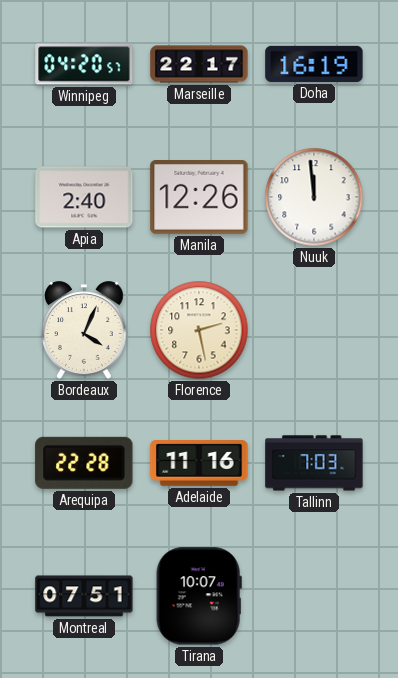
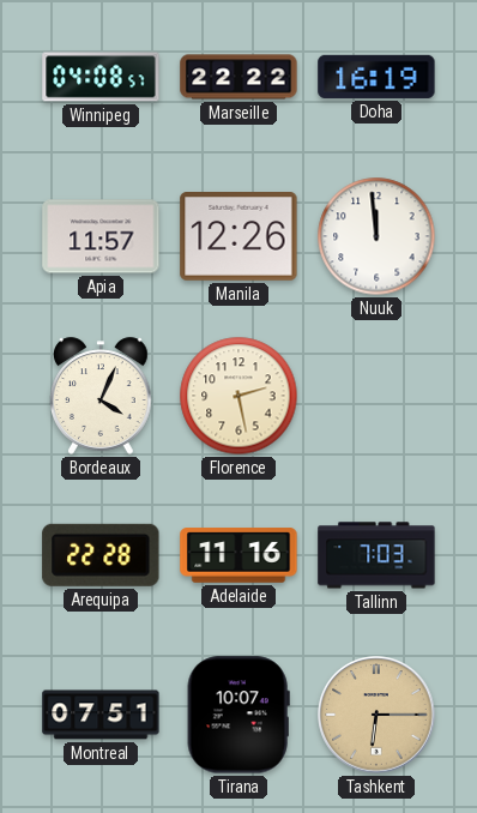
Winnipeg: 04:20 -> 04:08 (101, 77)
Marseille: 22:17 -> 22:22 (238, 77)
Apia: 2:40 -> 11:57 (101, 236)
Tashkent: none -> 6:15 (376, 715)
